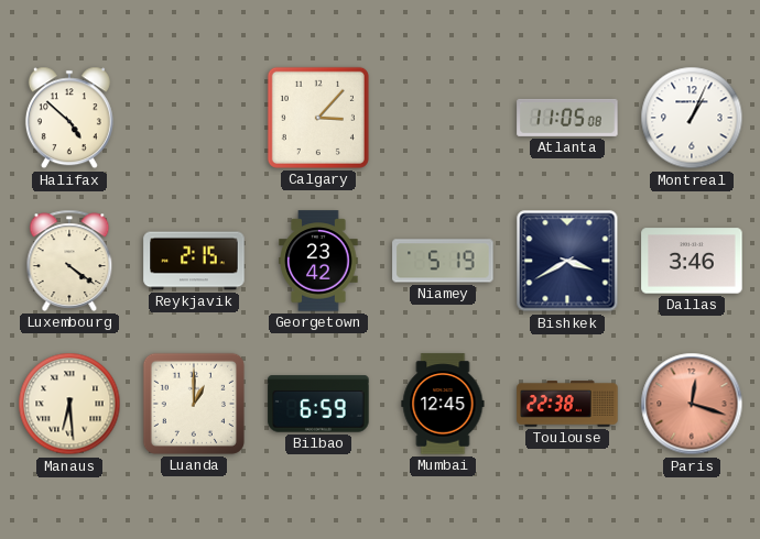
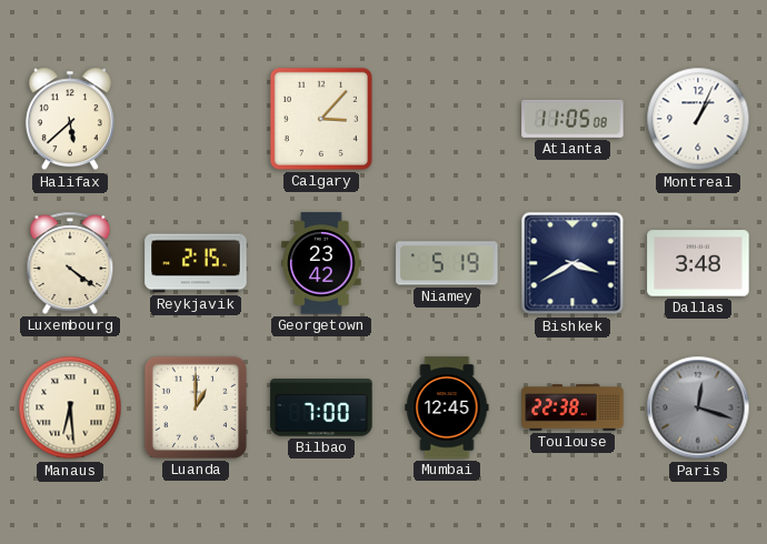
Halifax: 4:52 -> 5:38 (70, 119)
Dallas: 3:46 -> 3:48 (698, 263)
Bilbao: 6:59 -> 7:00 (321, 407)
Paris dial: salmon -> grey (698, 407)
